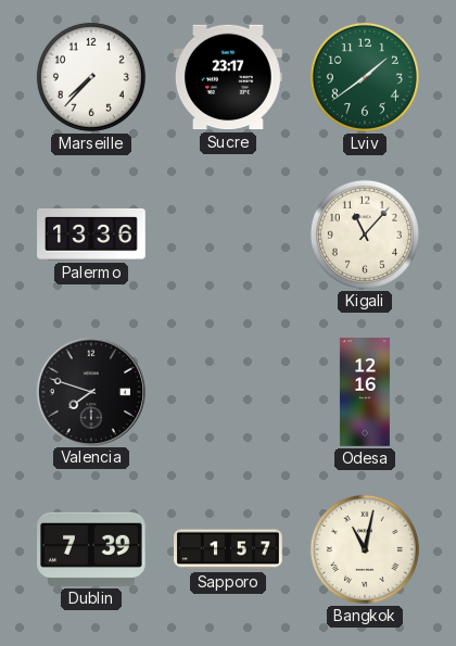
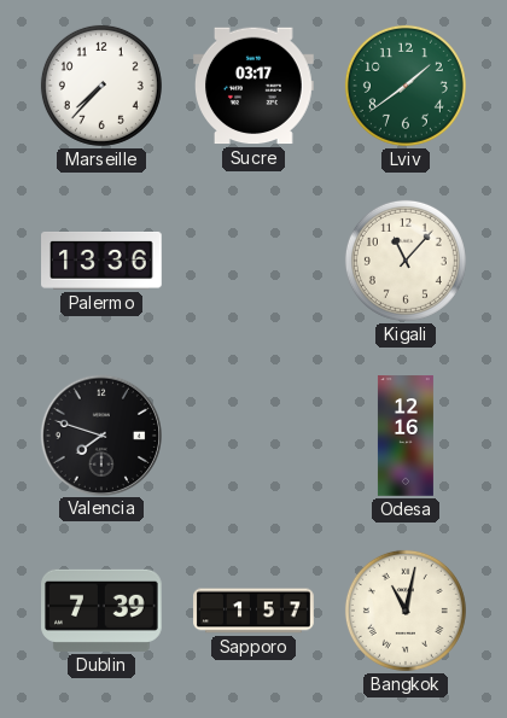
Sucre: 23:17 -> 03:17 (255, 86)
